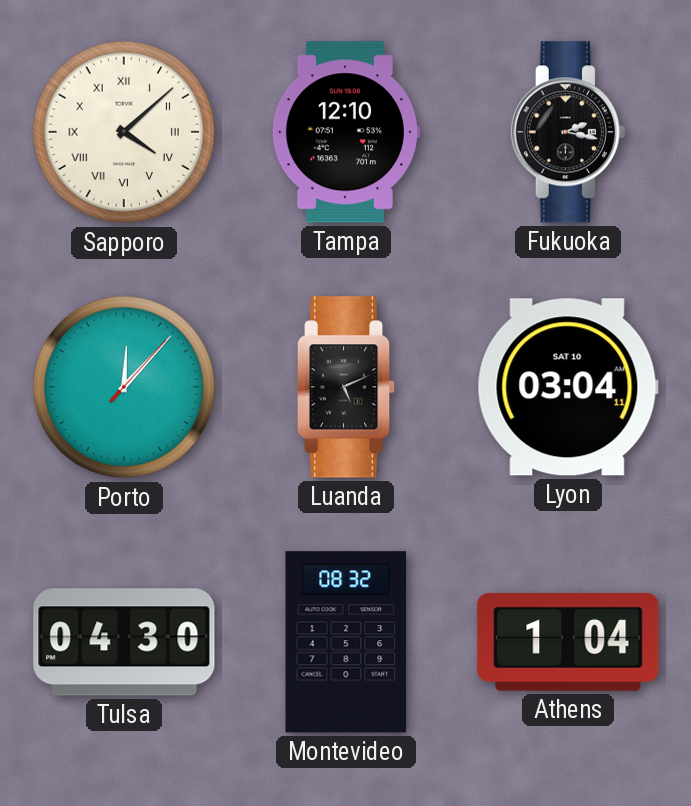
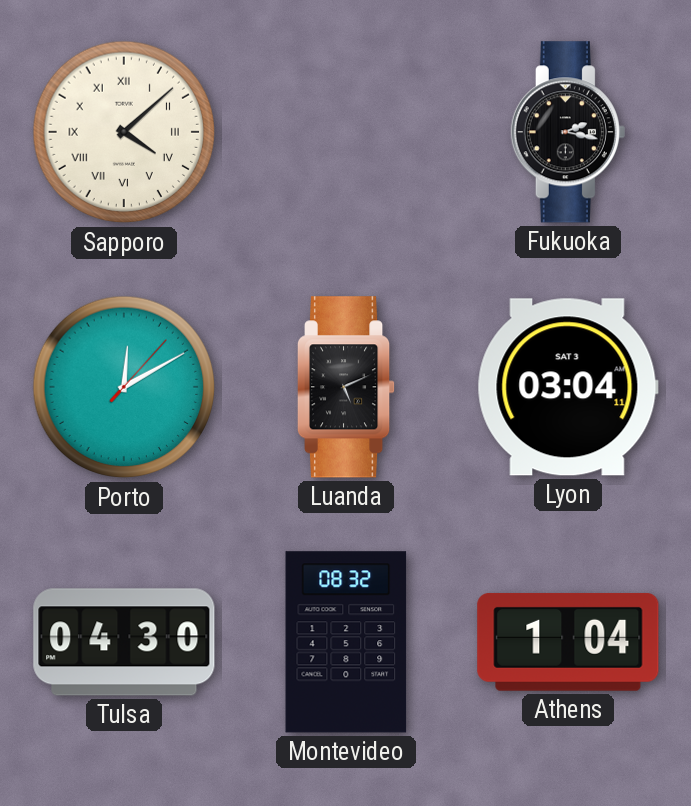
Tampa: 12:10 -> none (346, 132)
Porto: 12:07 -> 12:10 (124, 387)
Lyon date: SAT 10 -> SAT 3 (568, 387)
